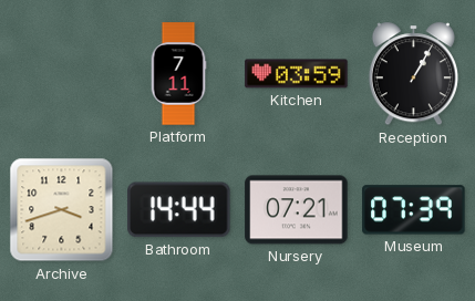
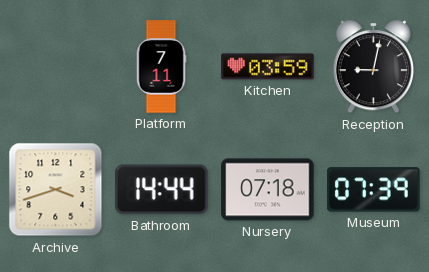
Reception: 1:05 -> 9:02 (373, 67)
Nursery: 07:21 -> 07:18 (268, 190)
